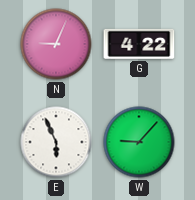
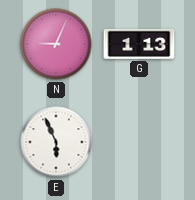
G: 4:22 -> 1:13 (139, 44)
W: 9:07 -> none (139, 142)
